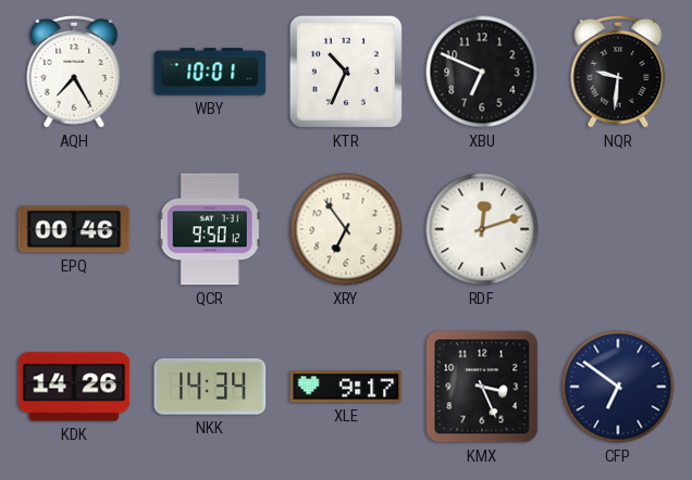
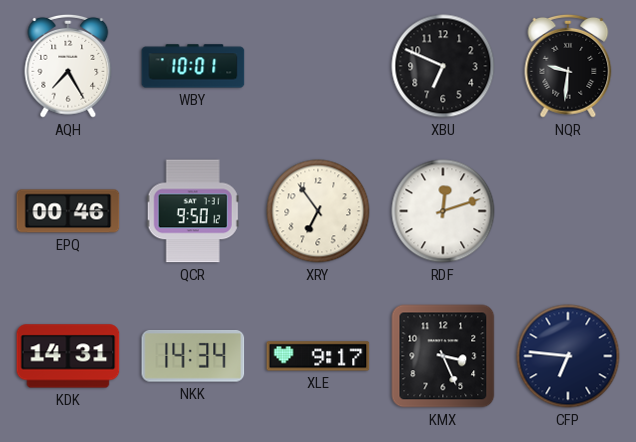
KTR: 10:34 -> none (346, 72)
KDK: 14:26 -> 14:31 (68, 356)
CFP: 6:51 -> 6:46 (568, 356)
